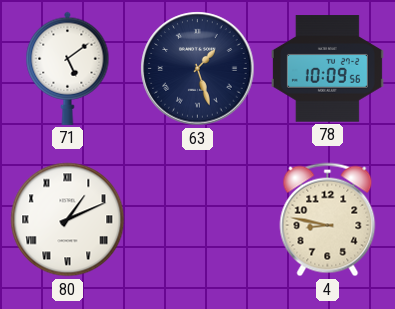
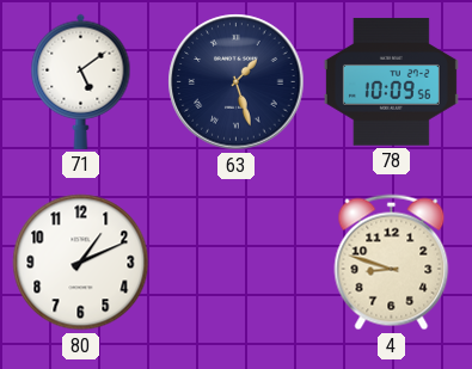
80 numerals: Roman -> Arabic (81, 263)
4: 8:47 -> 8:48 (392, 263)
